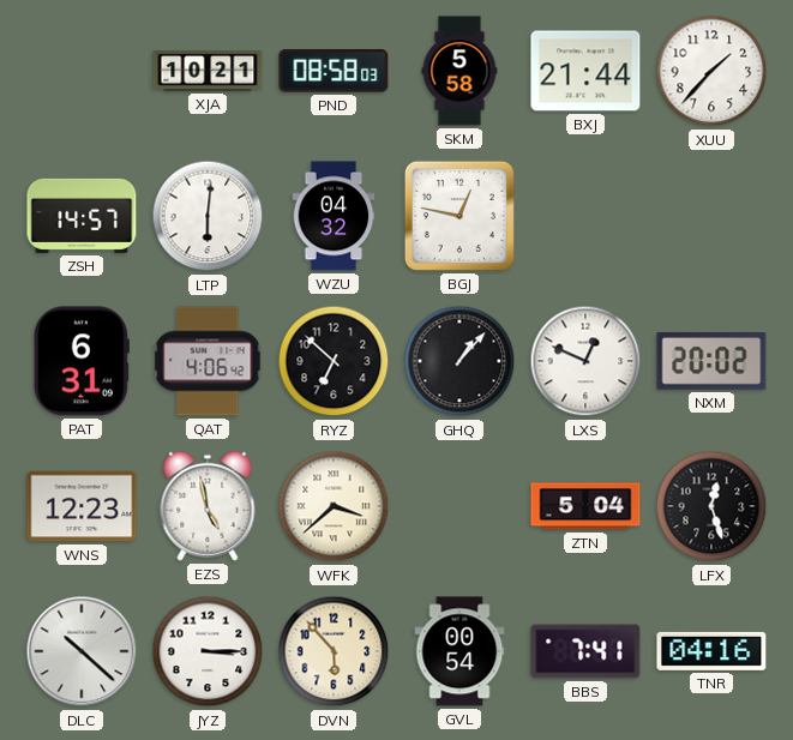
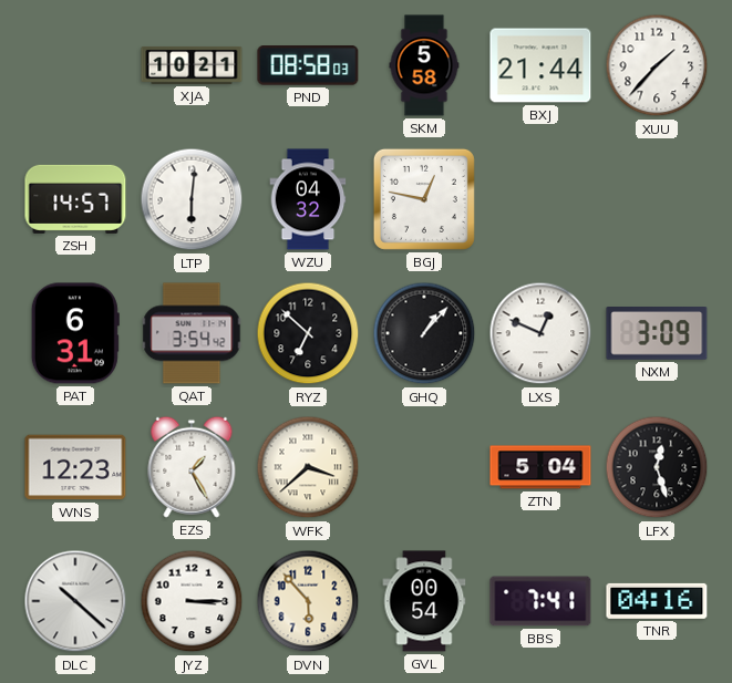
QAT: 4:06 -> 3:54 (192, 333)
NXM: 20:02 -> 3:09 (657, 334)
EZS: 4:58 -> 1:25 (192, 467)
